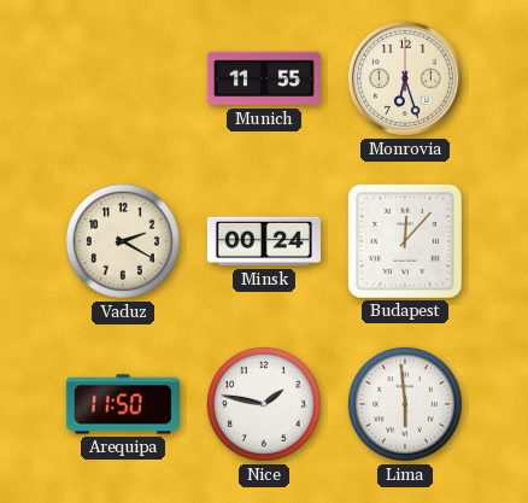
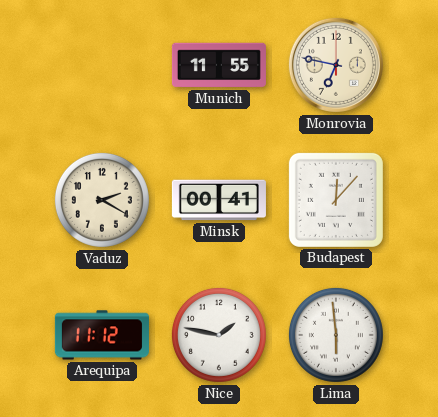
Monrovia: 6:27 -> 6:47 (336, 65)
Minsk: 00:24 -> 00:41 (219, 200)
Arequipa: 11:50 -> 11:12 (102, 335)
